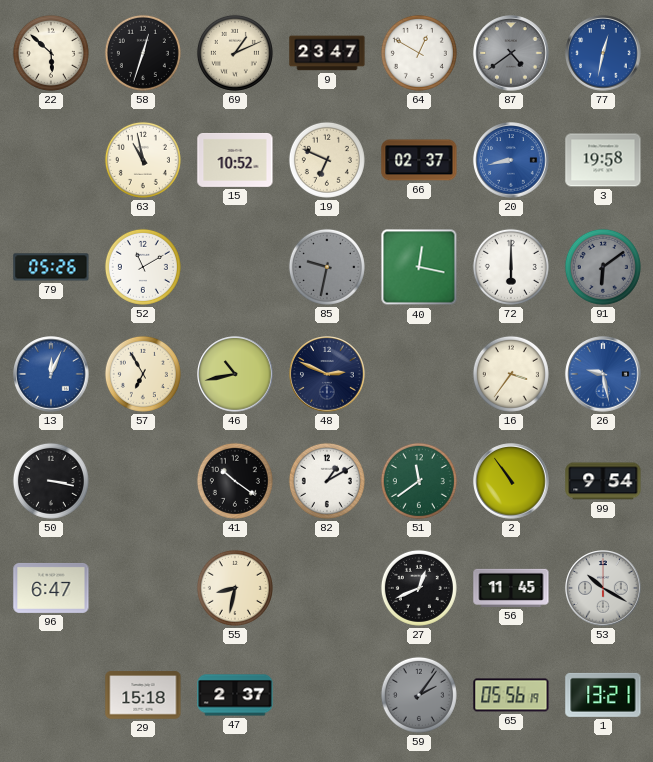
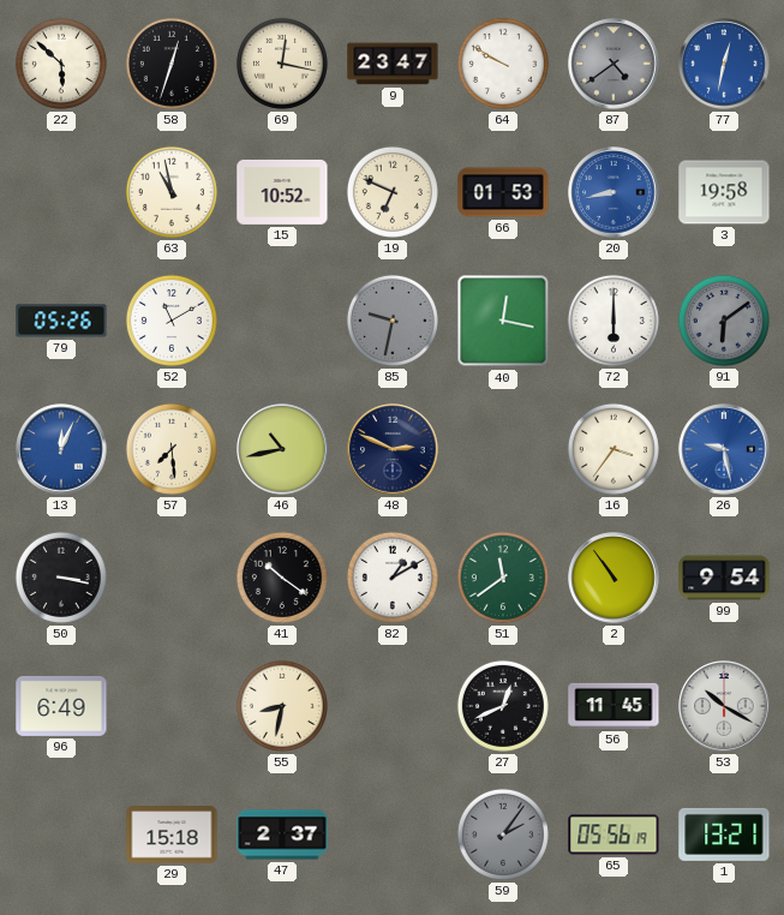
69: 1:11 -> 12:17 (282, 64)
64: 12:50 -> 9:50 (503, 64)
66: 02:37 -> 01:53 (503, 192)
57: 6:55 -> 7:29 (172, 449)
96: 6:47 -> 6:49 (61, 706)
